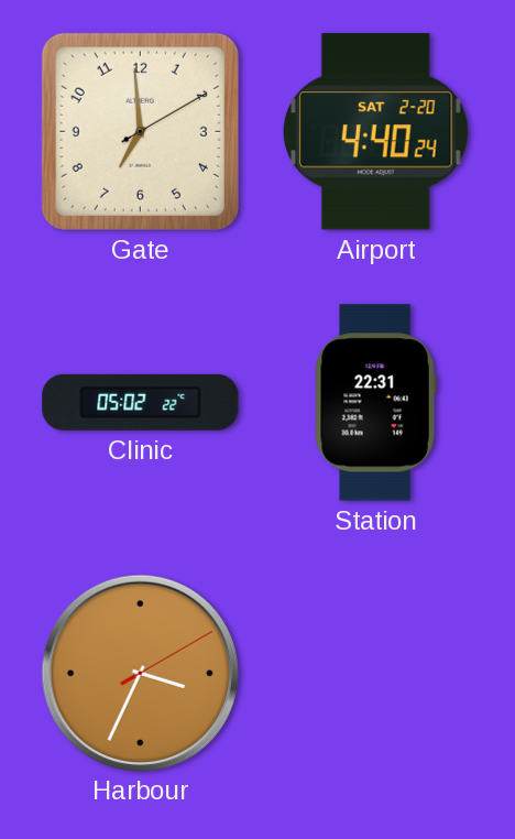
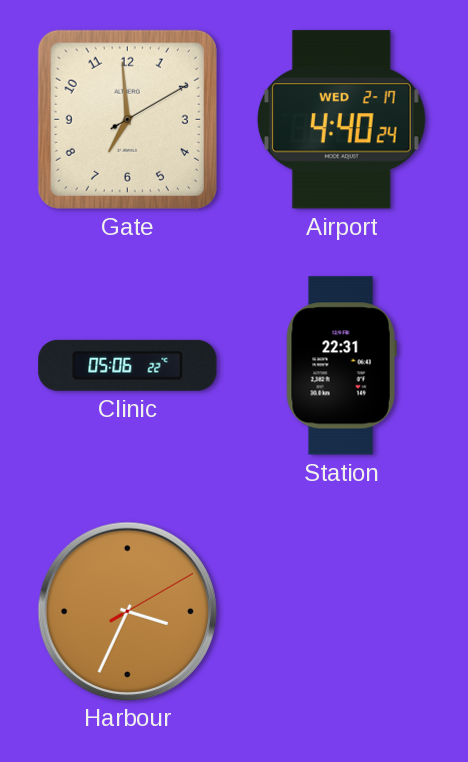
Airport date: SAT 2-20 -> WED 2-17 (341, 120)
Clinic: 05:02 -> 05:06 (128, 365)
